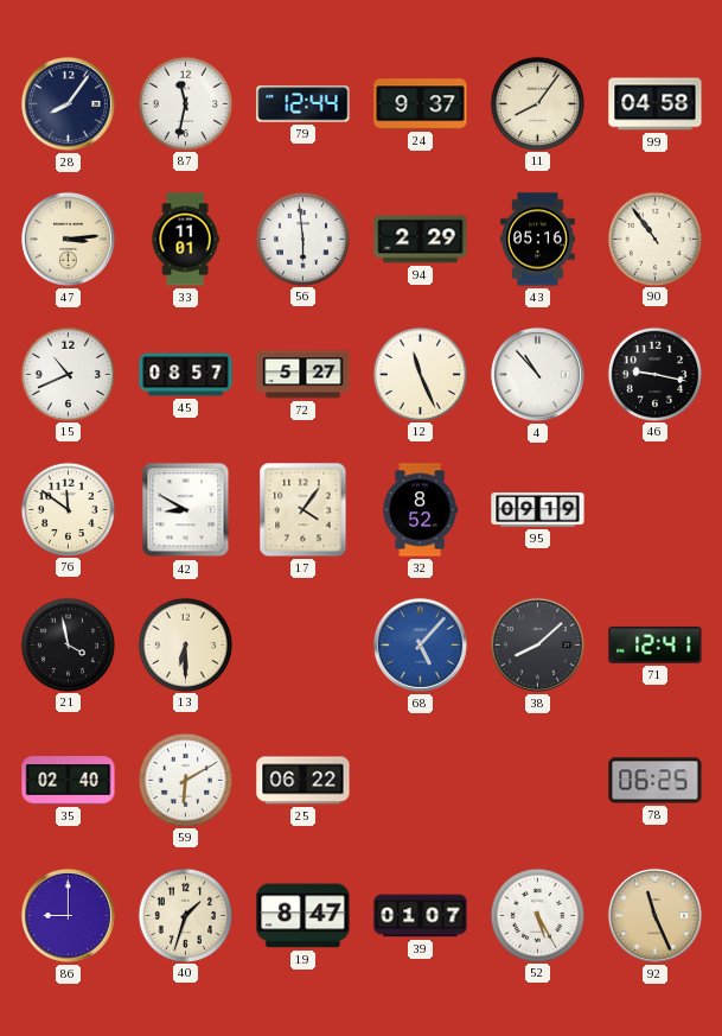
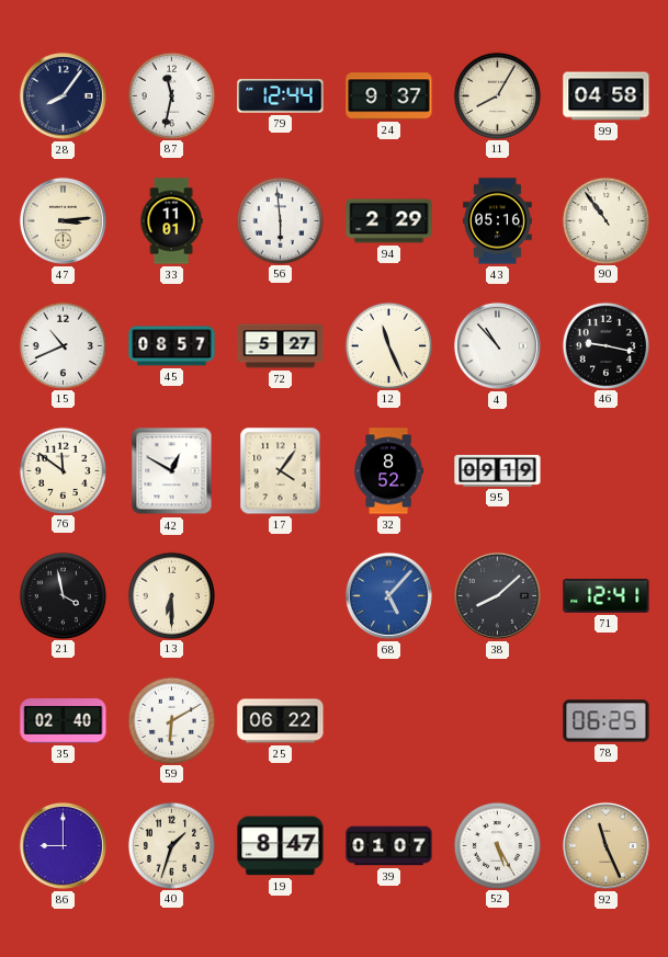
11: 8:06 -> 8:05 (497, 95)
42: 8:50 -> 12:50 (172, 471)
